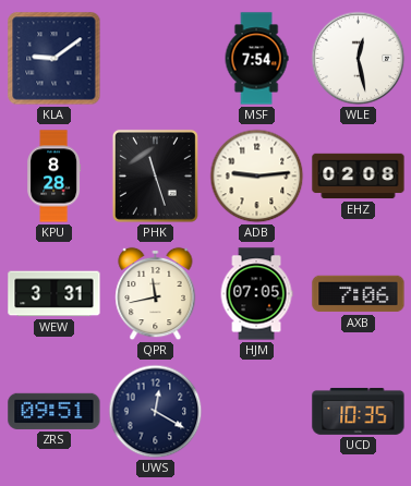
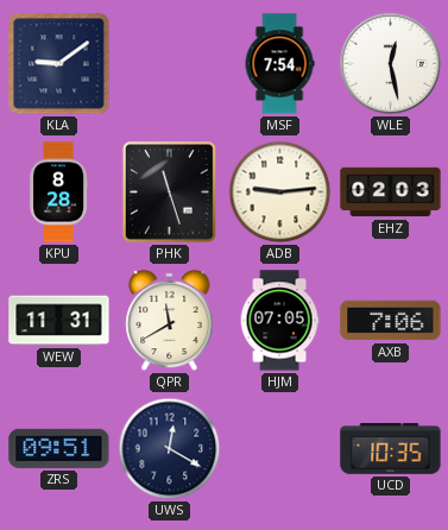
EHZ: 02:08 -> 02:03 (391, 193)
WEW: 3:31 -> 11:31 (59, 321)
QPR: 11:43 -> 11:40 (170, 321)
